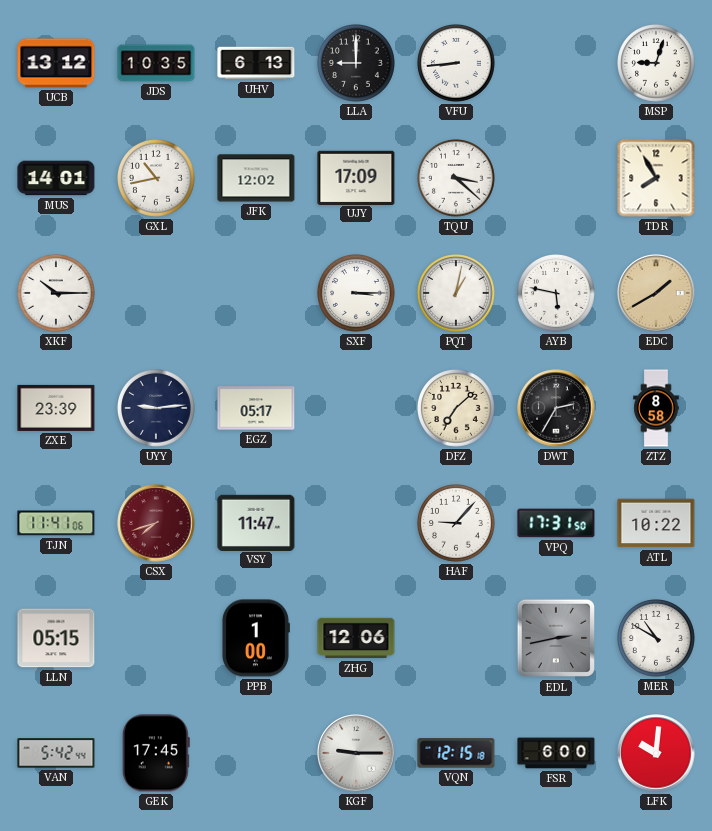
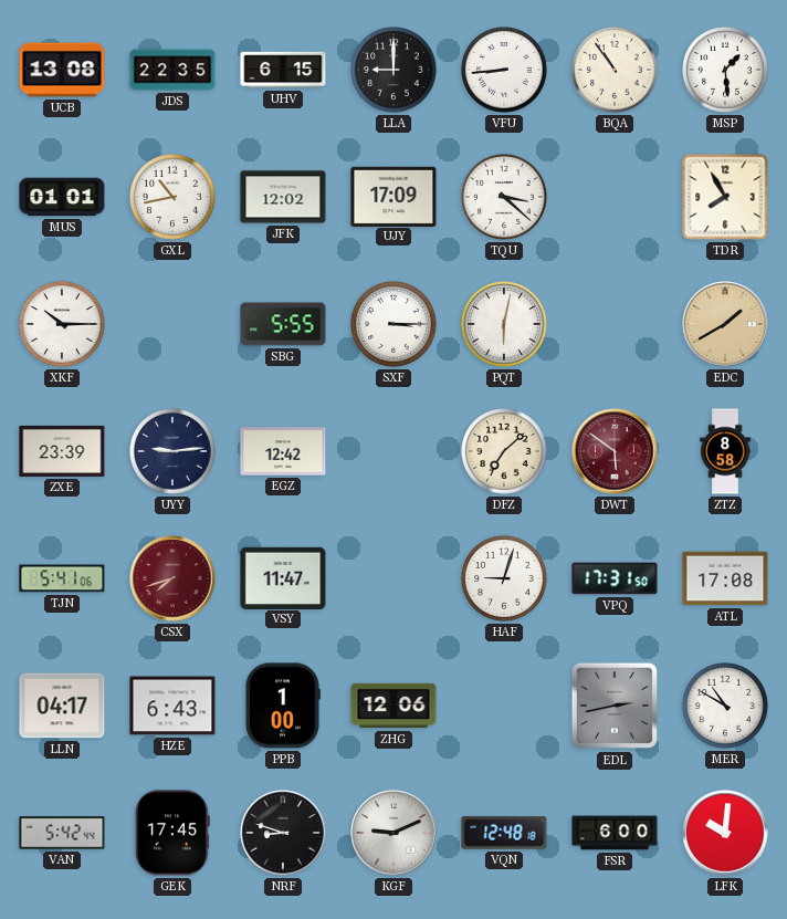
UCB: 13:12 -> 13:08 (62, 70)
JDS: 10:35 -> 22:35 (172, 70)
UHV: 6:13 -> 6:15 (283, 70)
BQA: none -> 10:54 (616, 71)
MSP: 9:03 -> 1:29 (726, 71)
MUS: 14:01 -> 01:01 (62, 197)
SBG: none -> 5:55 (283, 324)
PQT: 1:02 -> 6:02 (505, 325)
AYB: 5:47 -> none (557, 294)
EGZ: 05:17 -> 12:42 (283, 451)
DWT: 2:35 -> 5:51 (615, 451)
DWT dial: black -> burgundy (615, 451)
TJN: 11:41 -> 5:41 (62, 578)
HAF: 9:07 -> 9:03 (505, 579)
ATL: 10:22 -> 17:08 (725, 578)
LLN: 05:15 -> 04:17 (62, 706)
HZE: none -> 6:43 (172, 706)
NRF: none -> 8:48 (283, 833)
KGF: 9:15 -> 9:11 (393, 833)
VQN: 12:15 -> 12:48 (504, 833)
